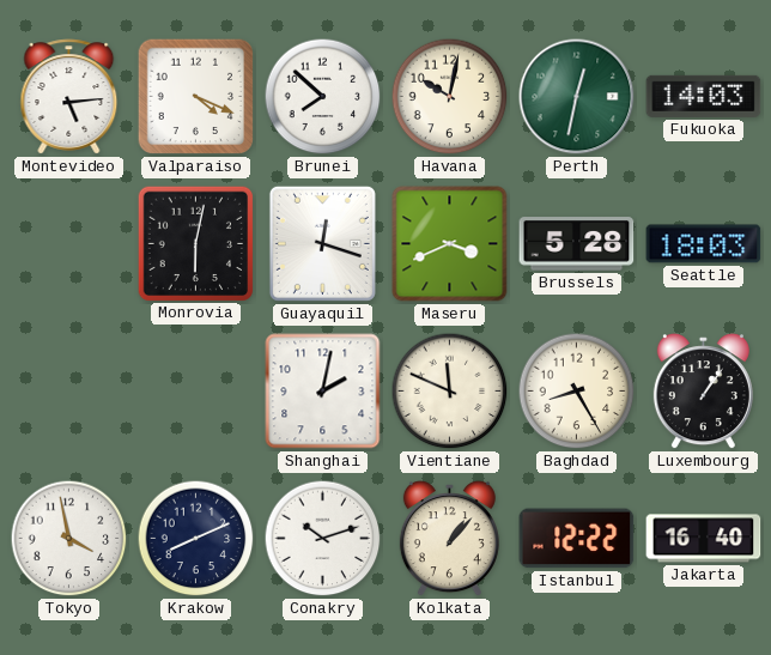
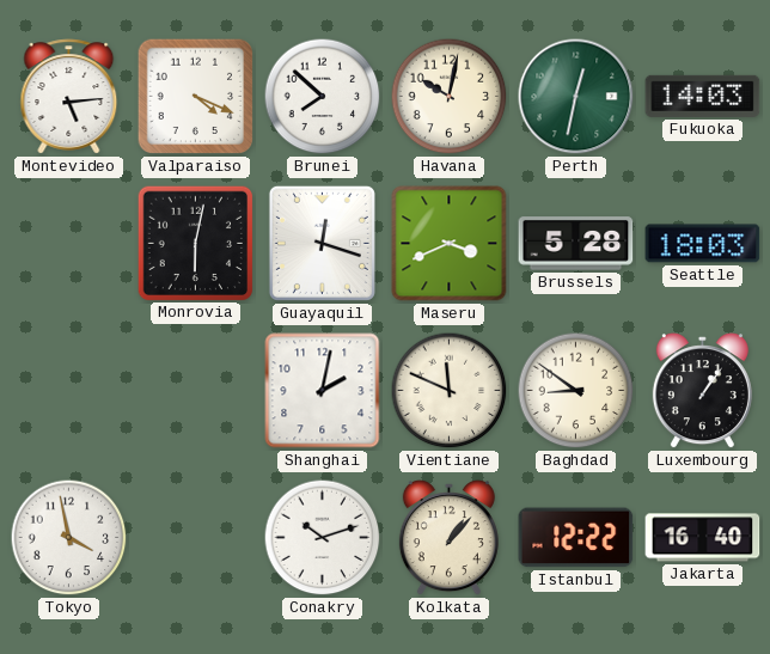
Baghdad: 8:25 -> 8:51 (576, 391)
Krakow: 8:11 -> none (196, 539)
